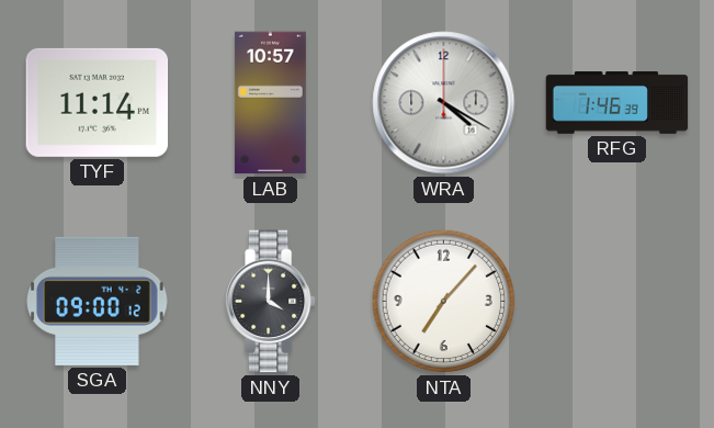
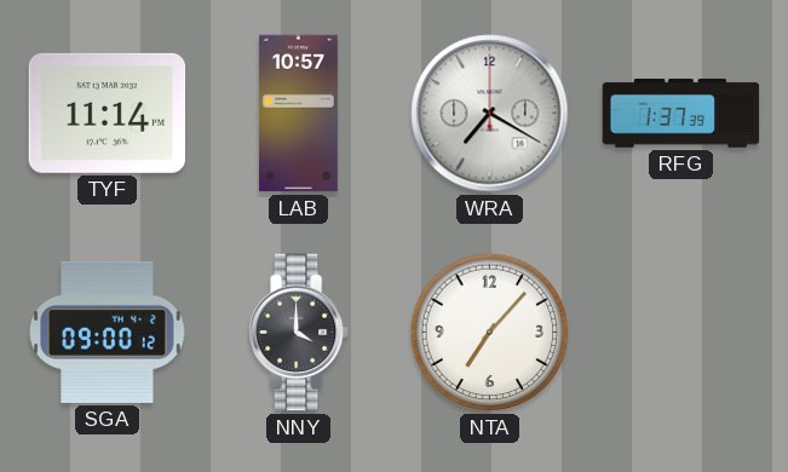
WRA: 4:20 -> 7:20 (490, 114)
RFG: 1:46 -> 1:37 (681, 114)
